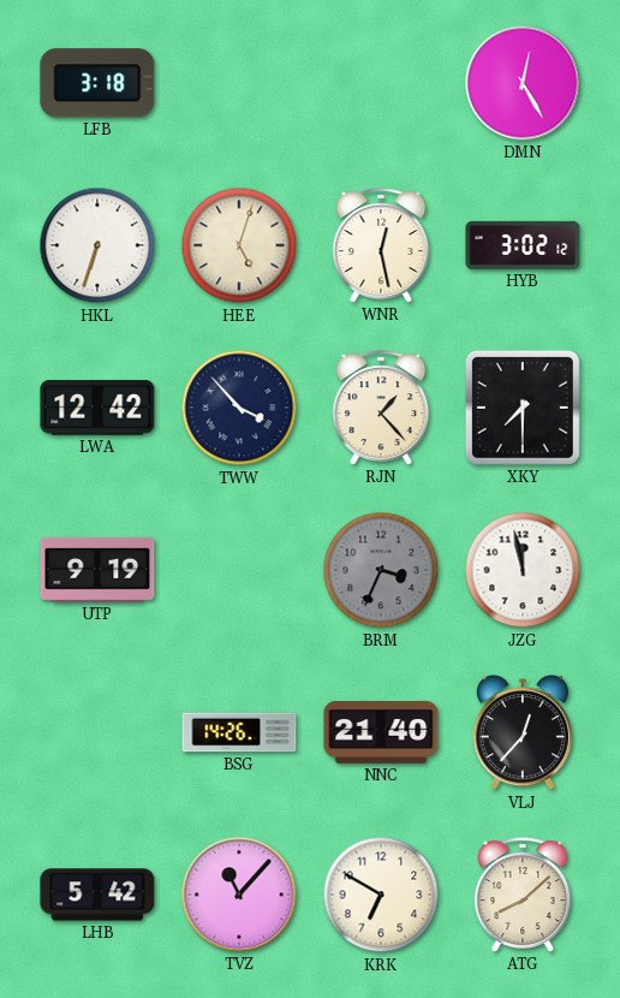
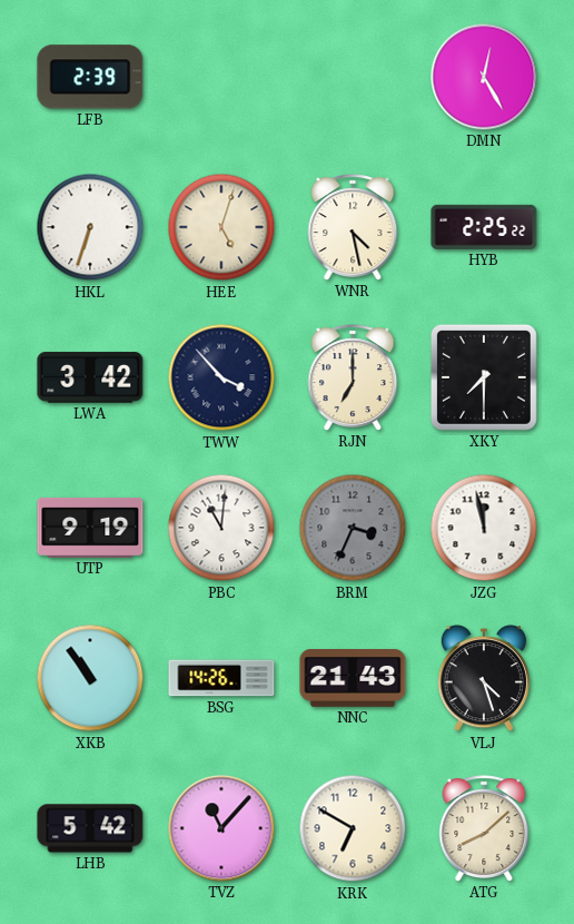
LFB: 3:18 -> 2:39 (90, 77)
WNR: 12:28 -> 4:28 (353, 227)
HYB: 3:02 -> 2:25 (484, 227)
LWA: 12:42 -> 3:42 (90, 377)
RJN: 1:23 -> 7:00 (353, 377)
PBC: none -> 11:01 (221, 528)
XKB: none -> 10:54 (90, 678)
NNC: 21:40 -> 21:43 (353, 679)
VLJ: 12:37 -> 4:27 (484, 679)
